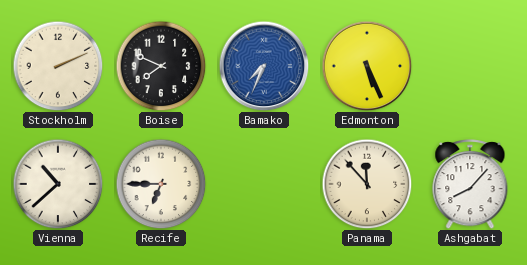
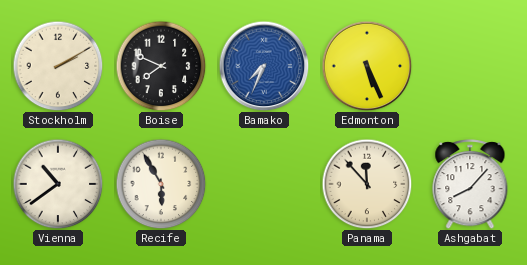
Stockholm: 2:11 -> 2:10 (58, 66)
Vienna: 10:38 -> 10:39 (58, 184)
Recife: 6:45 -> 5:55 (161, 184)
